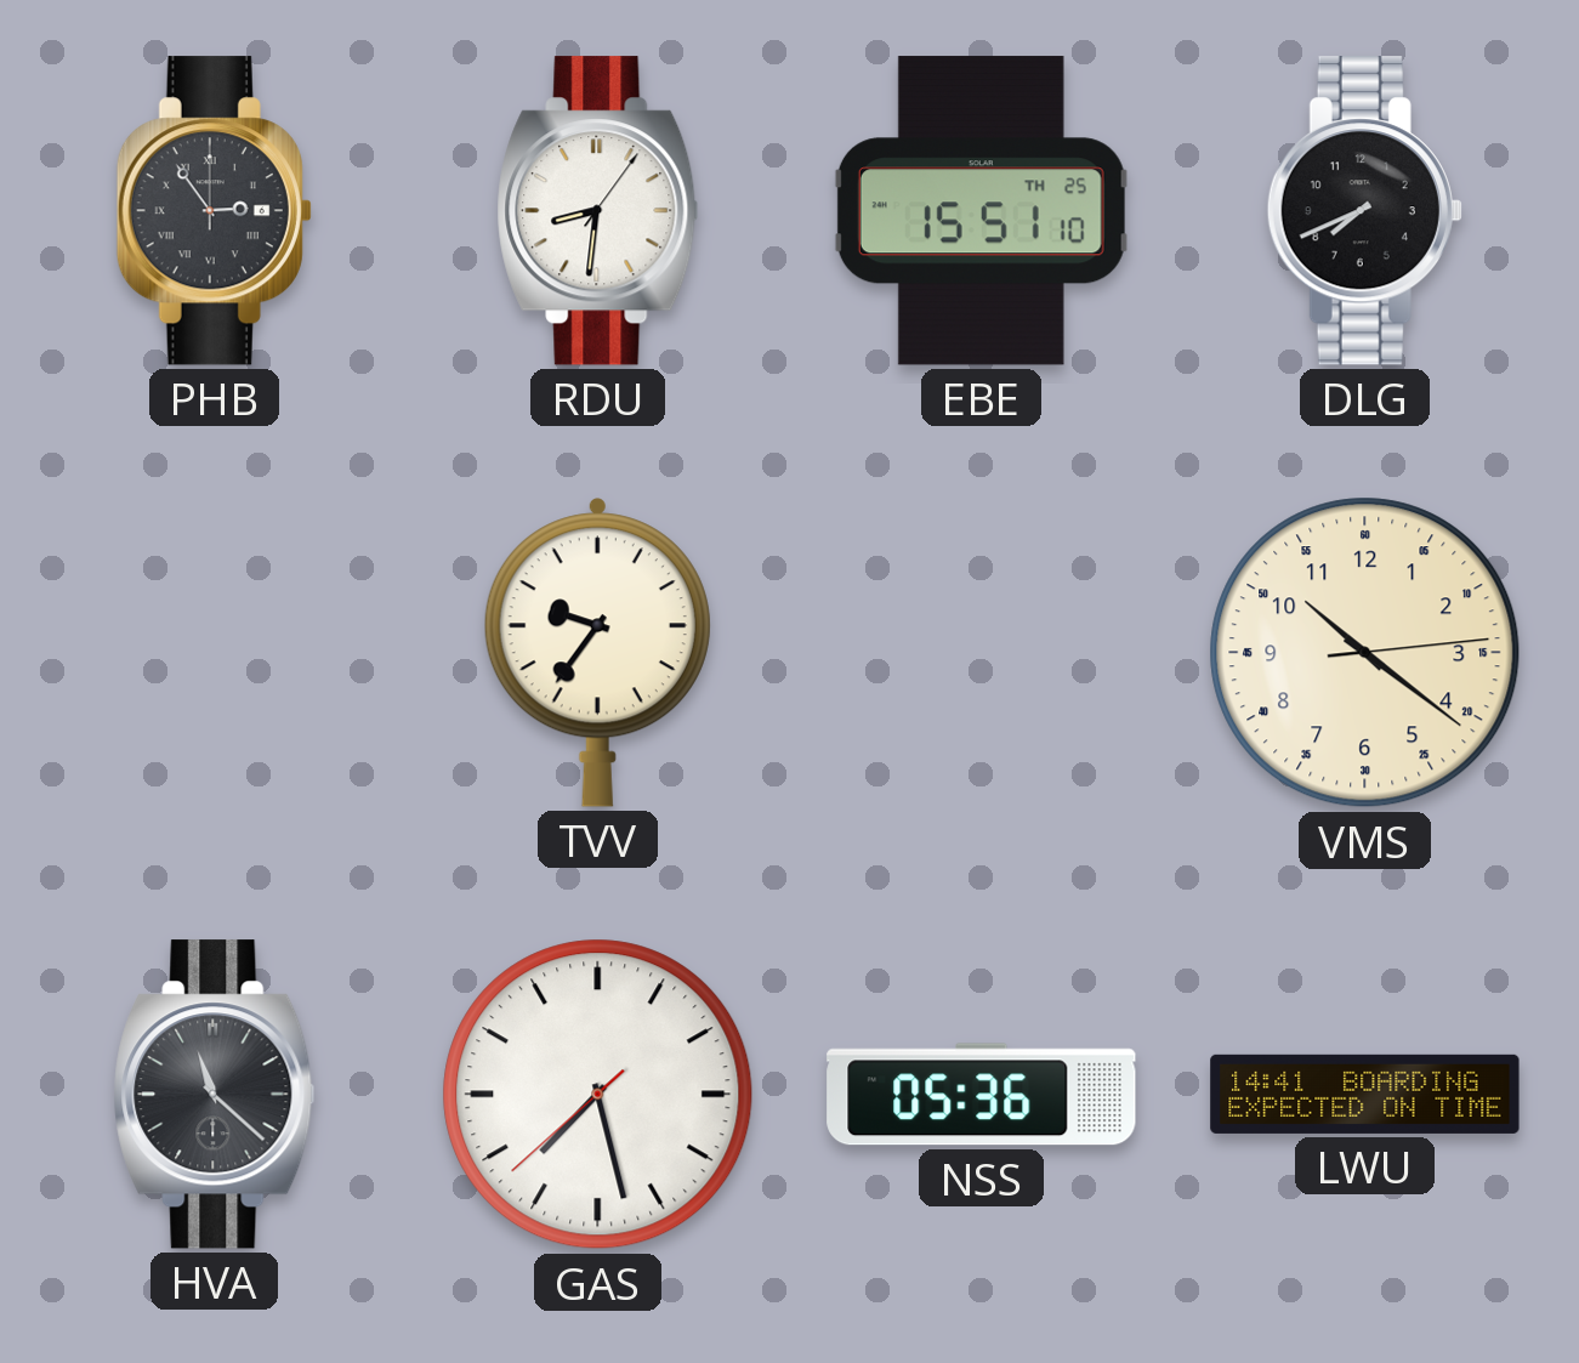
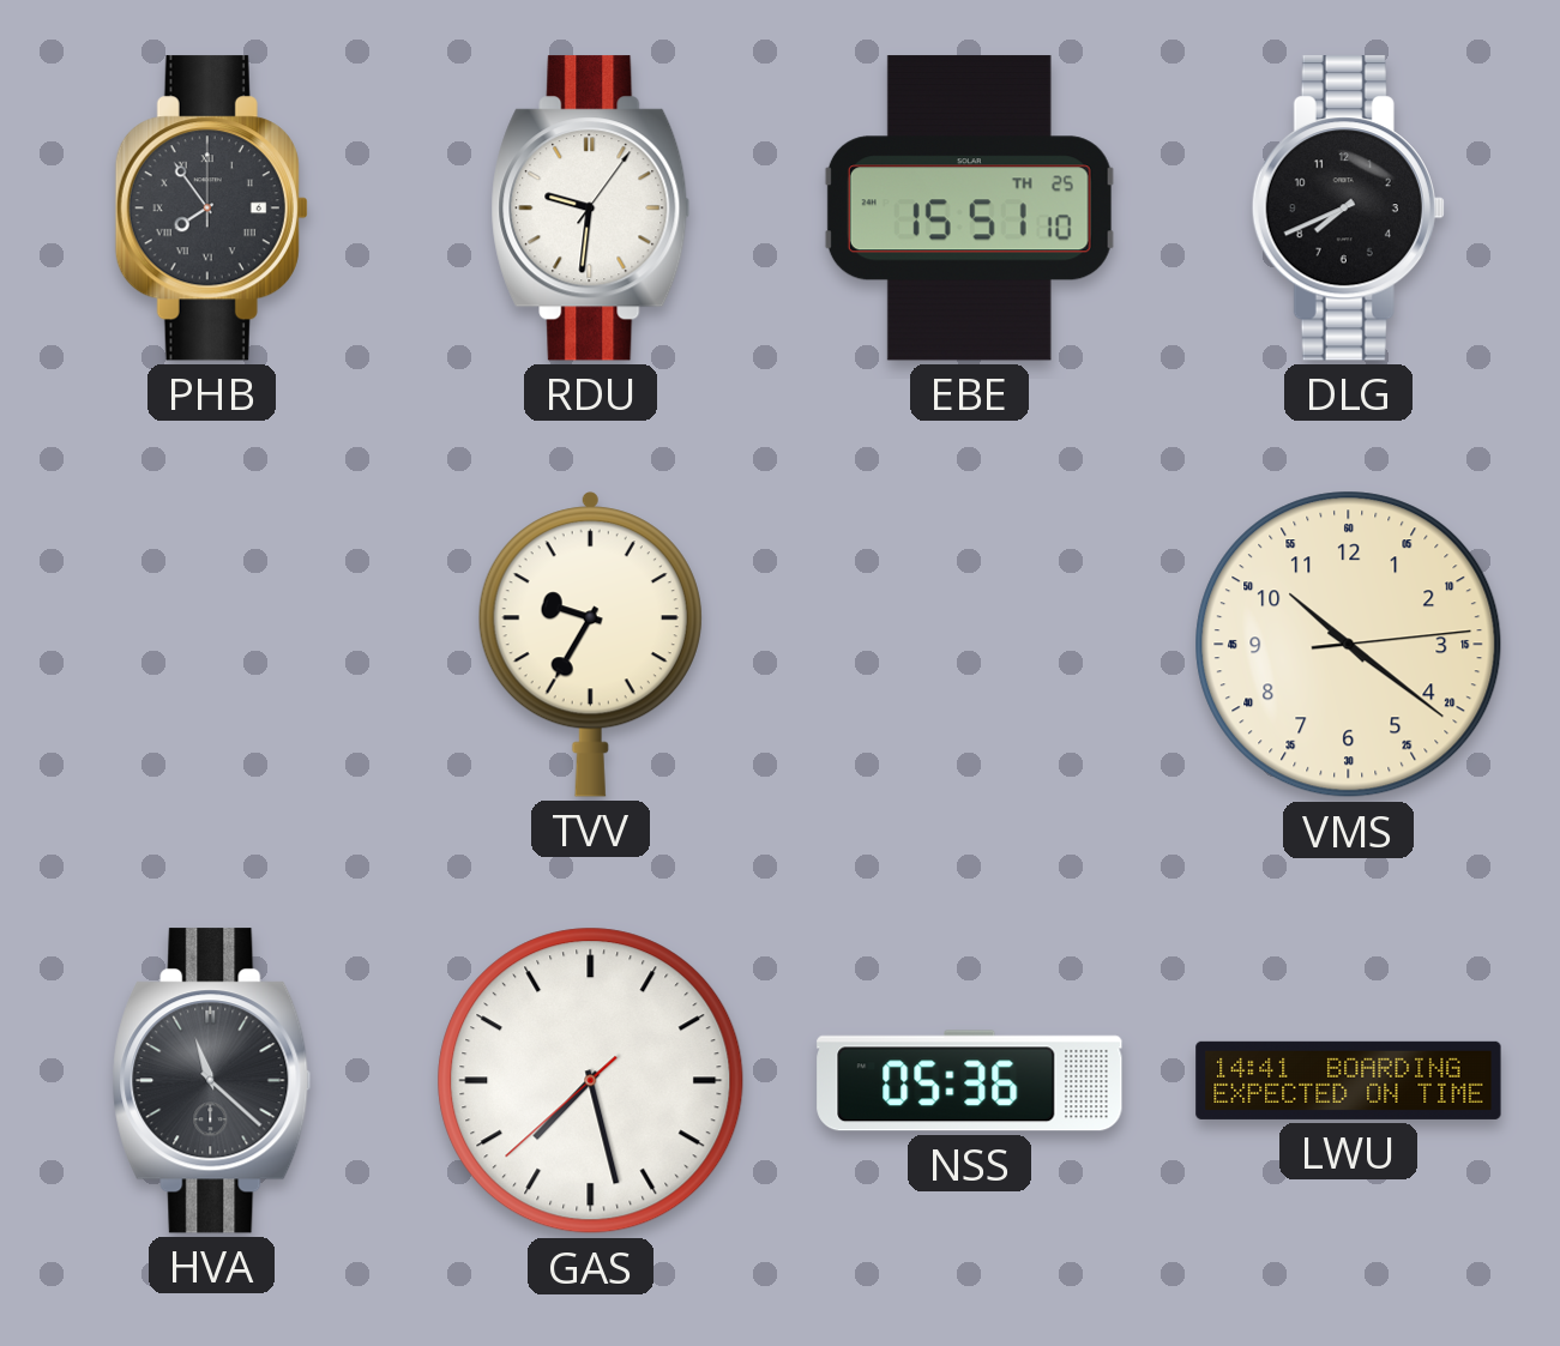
PHB: 2:54 -> 7:54 (211, 209)
RDU: 8:31 -> 9:31 (591, 209)
TVV: 9:36 -> 9:35 (590, 645)
